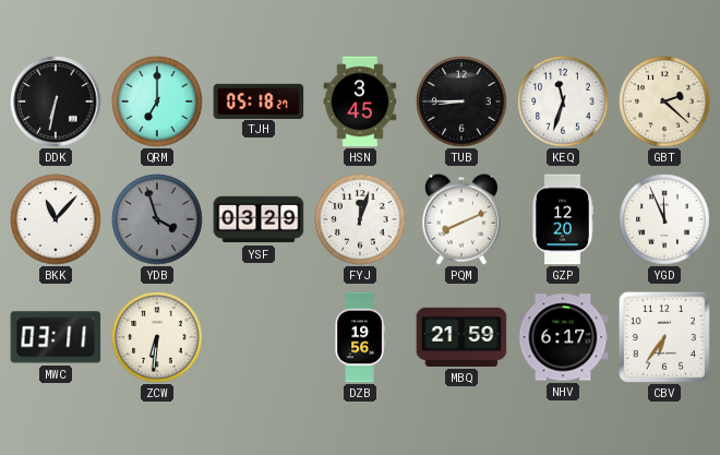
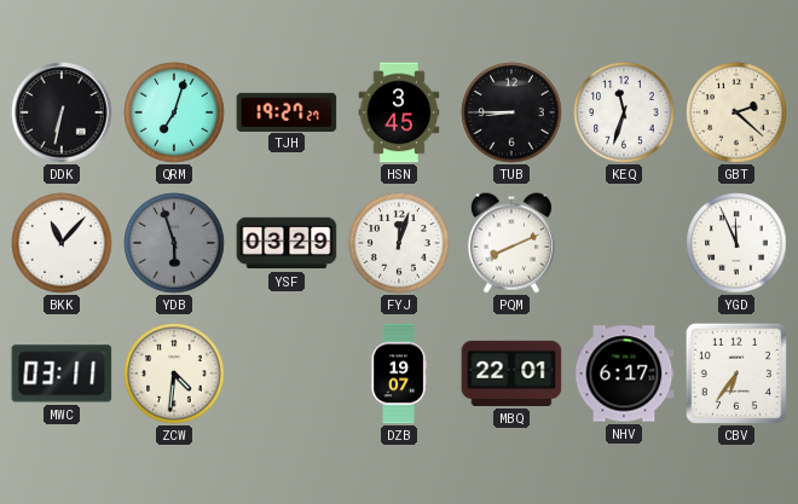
QRM: 7:00 -> 7:03 (174, 112)
TJH: 05:18 -> 19:27 (287, 111)
YDB: 3:57 -> 5:57 (174, 243)
GZP: 12:20 -> none (563, 219)
ZCW: 6:31 -> 4:31 (174, 373)
DZB: 19:56 -> 19:07 (399, 373)
MBQ: 21:59 -> 22:01 (511, 373)
